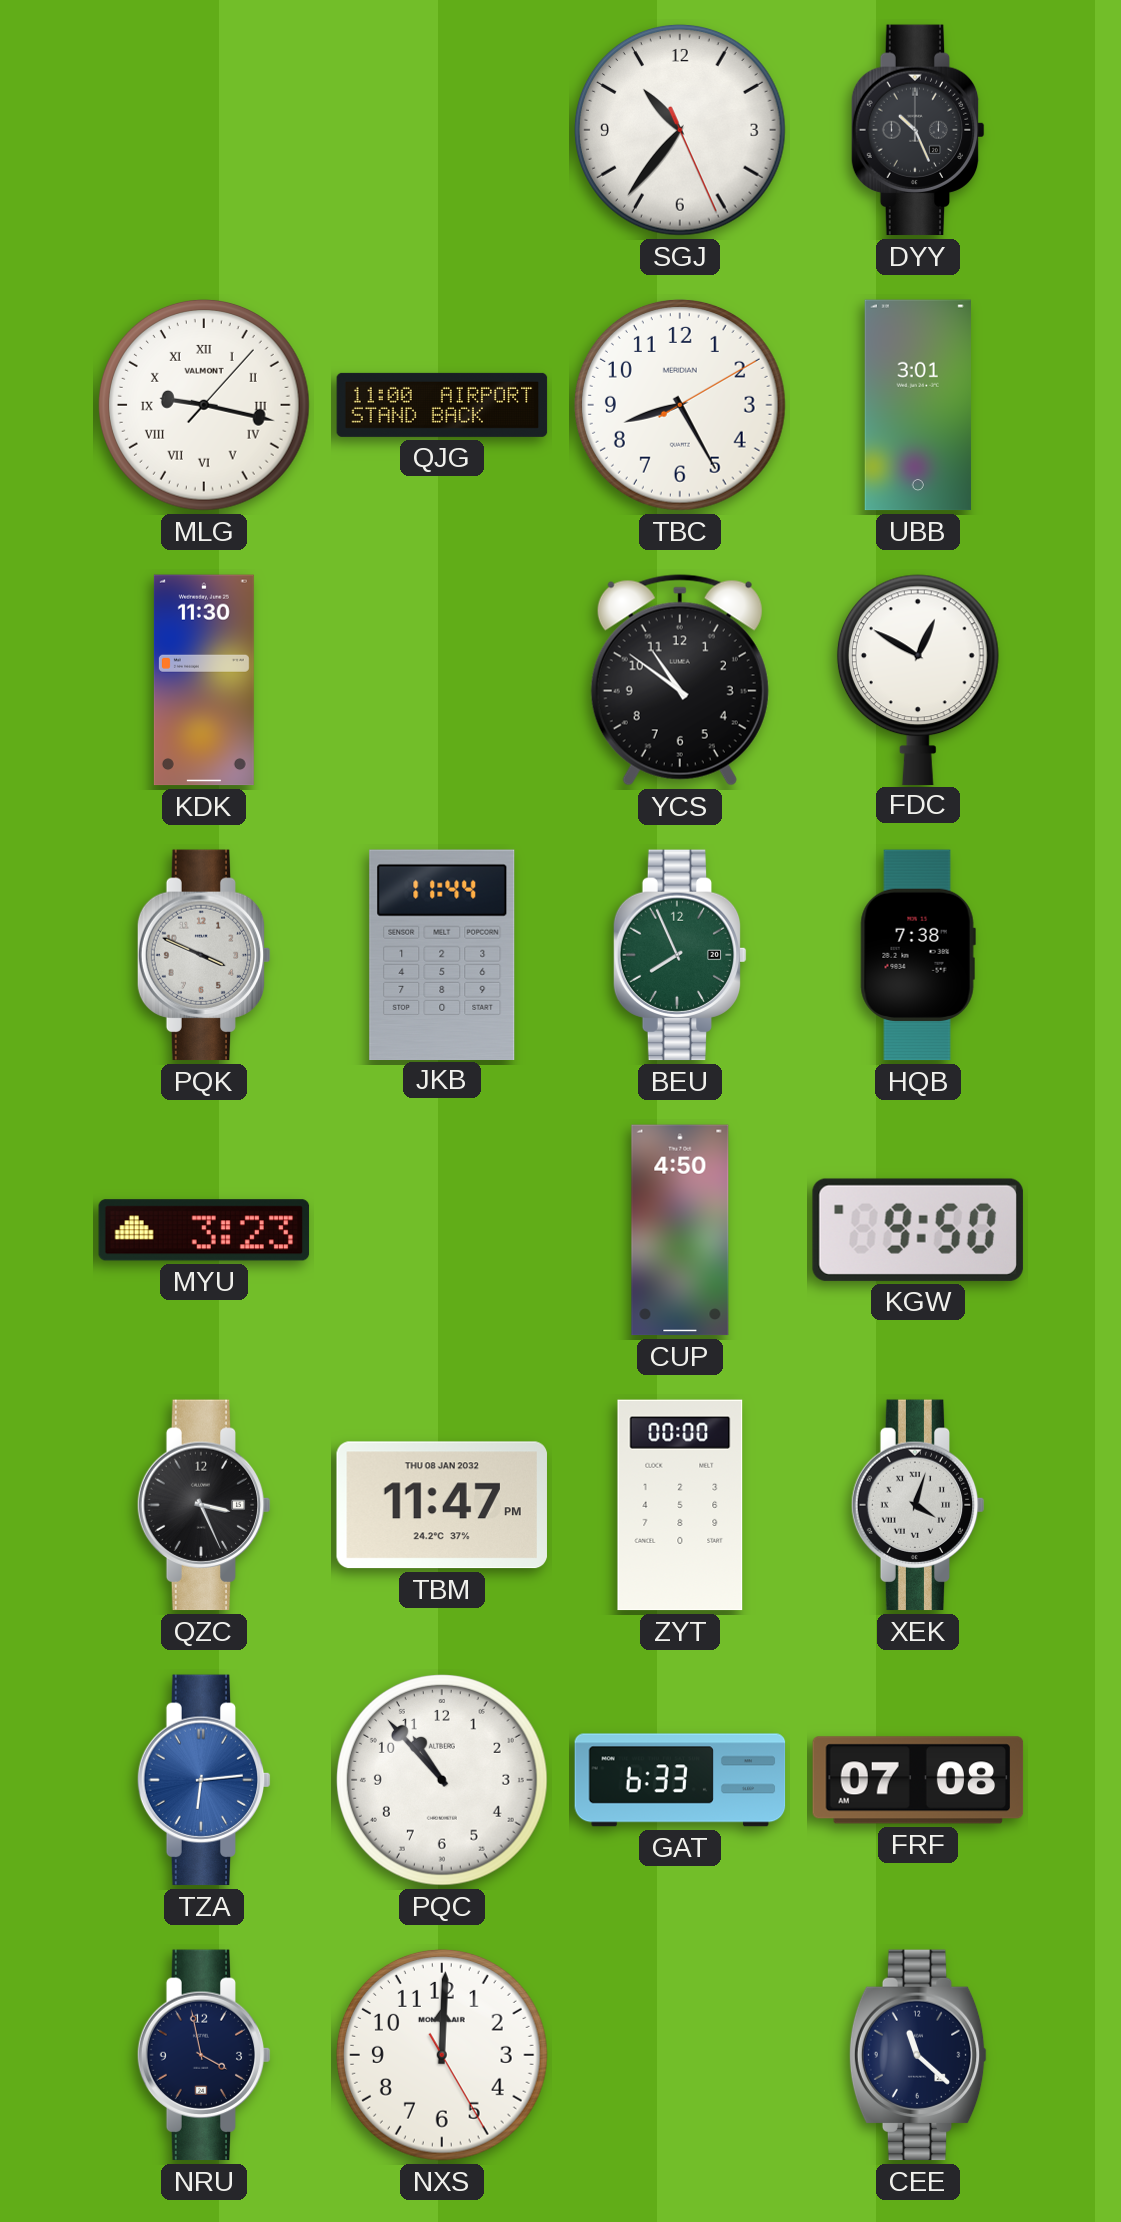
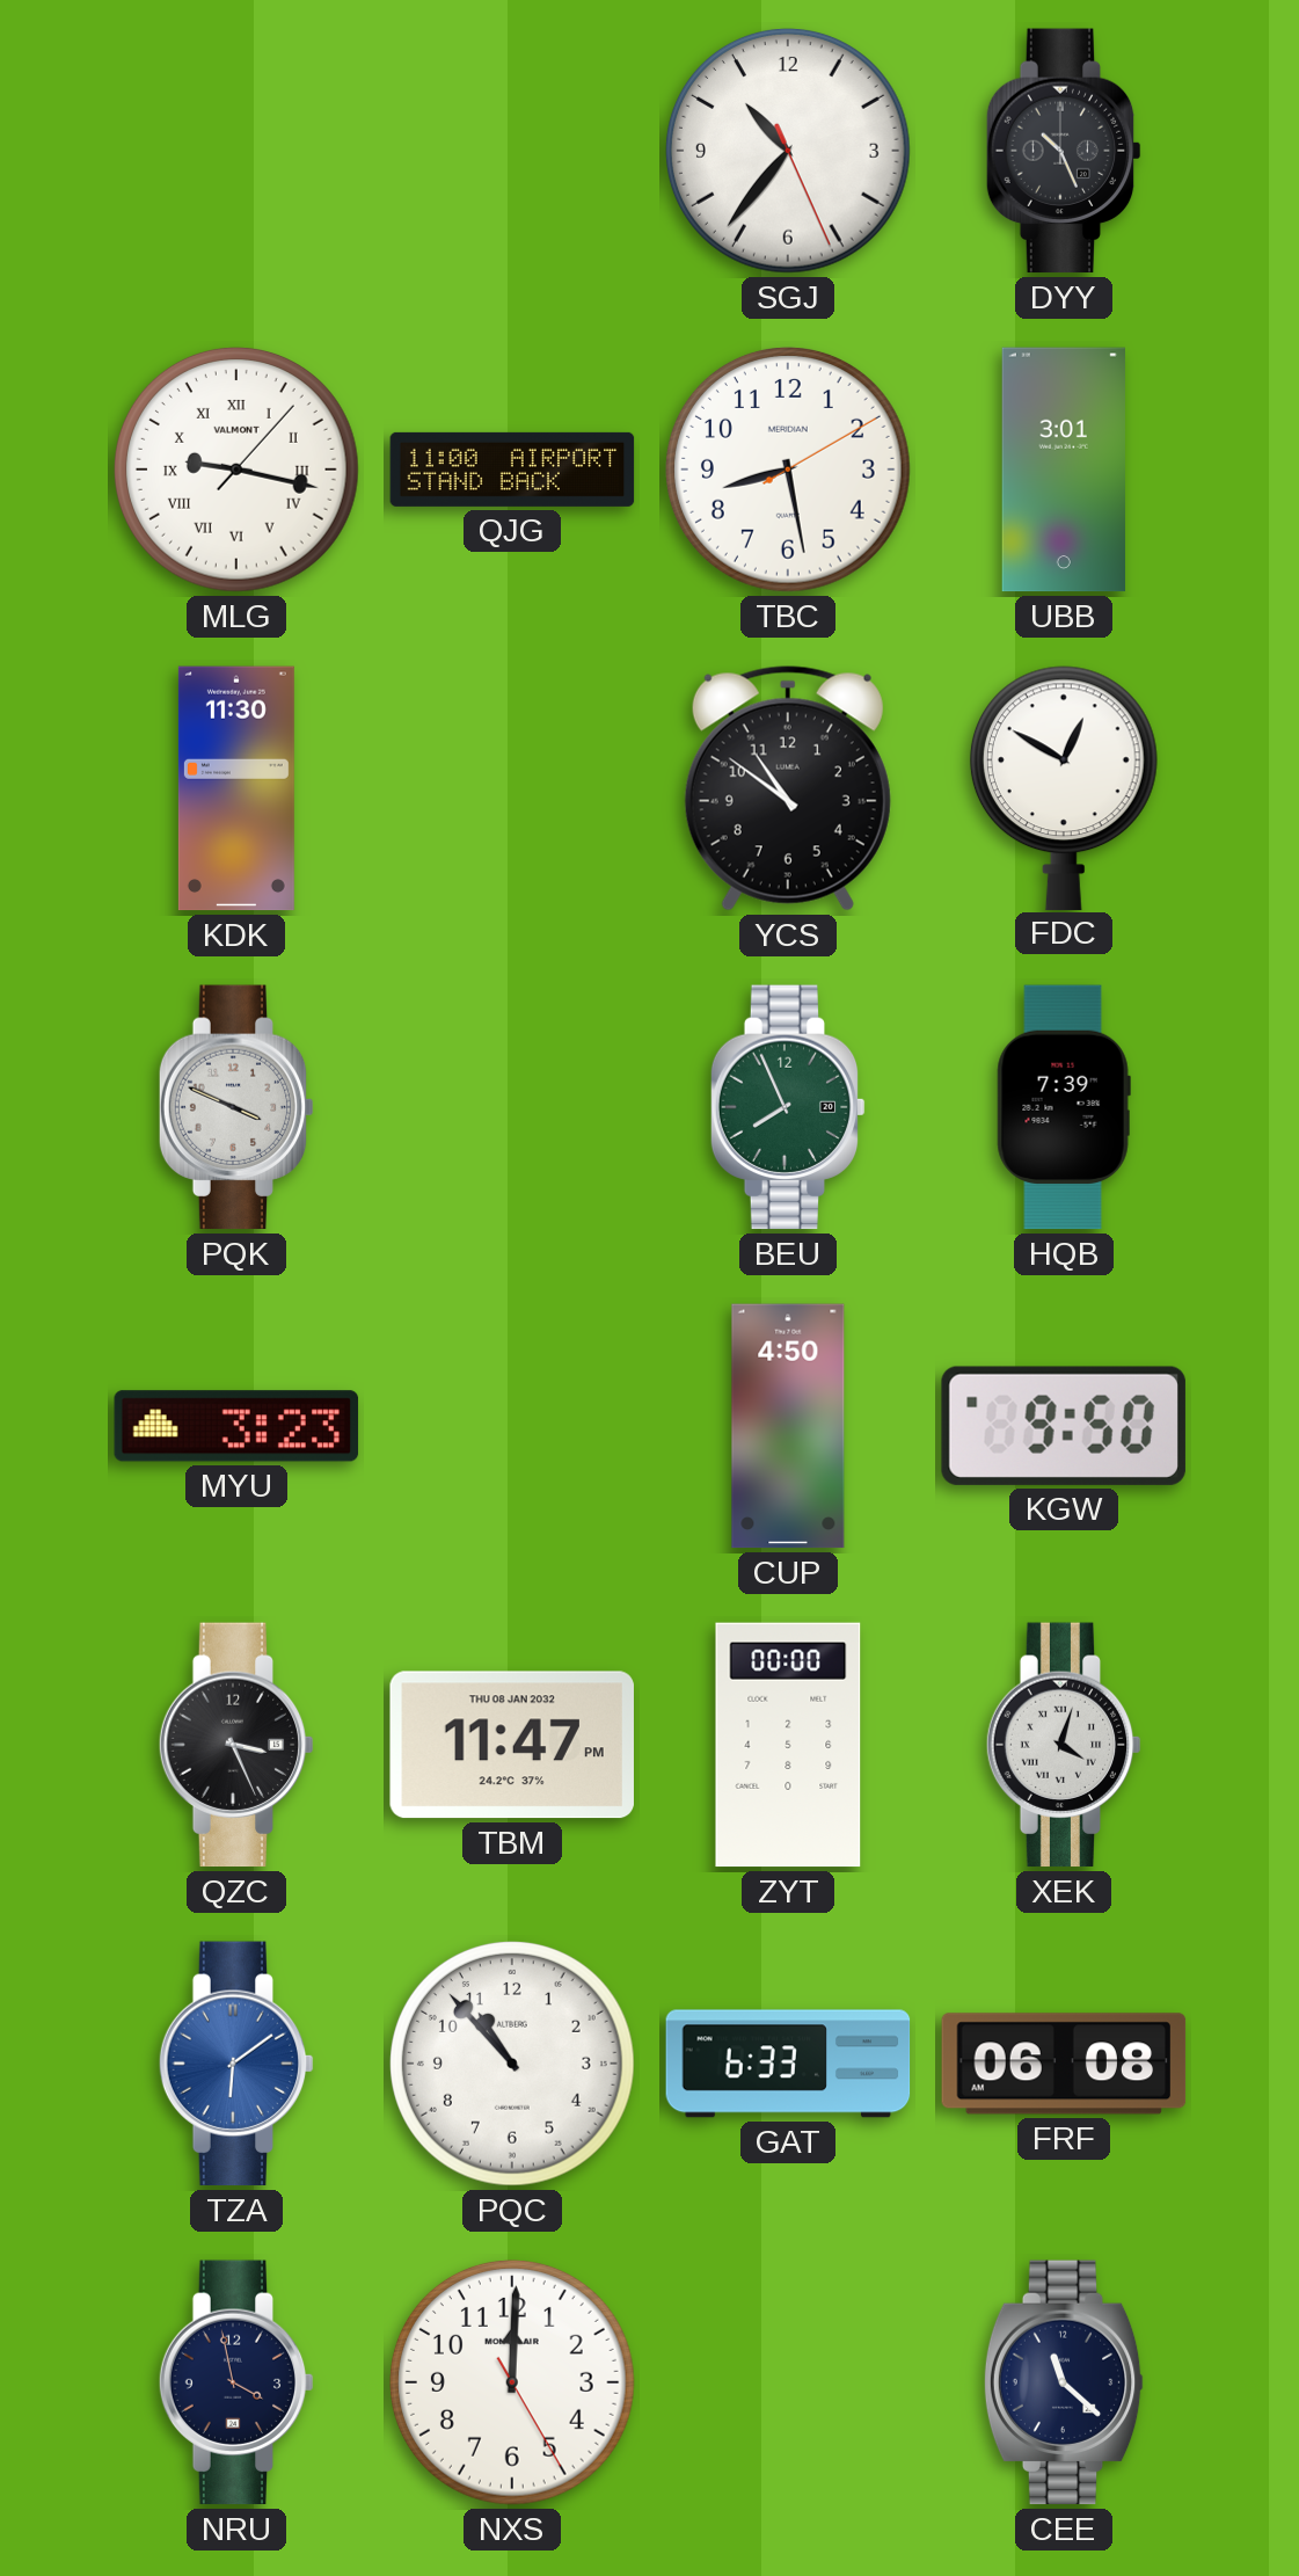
TBC: 8:25 -> 8:28 (789, 471)
JKB: 11:44 -> none (442, 954)
HQB: 7:38 -> 7:39 (1064, 1107)
TZA: 6:14 -> 6:09 (236, 2064)
FRF: 07:08 -> 06:08 (1064, 2064)
